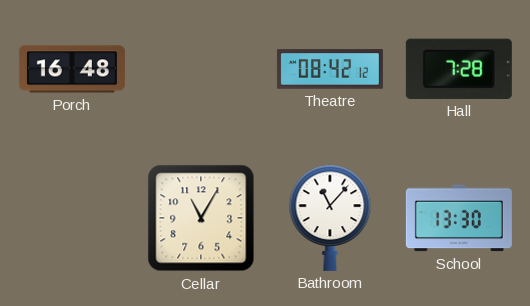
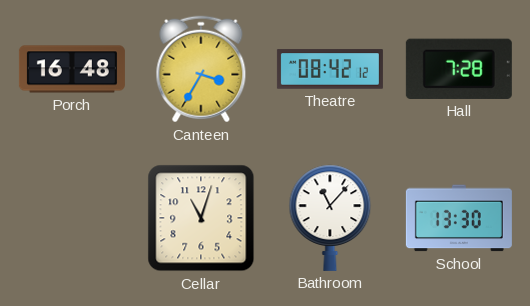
Canteen: none -> 3:35 (201, 69)
Cellar: 11:05 -> 11:03 (201, 218)
